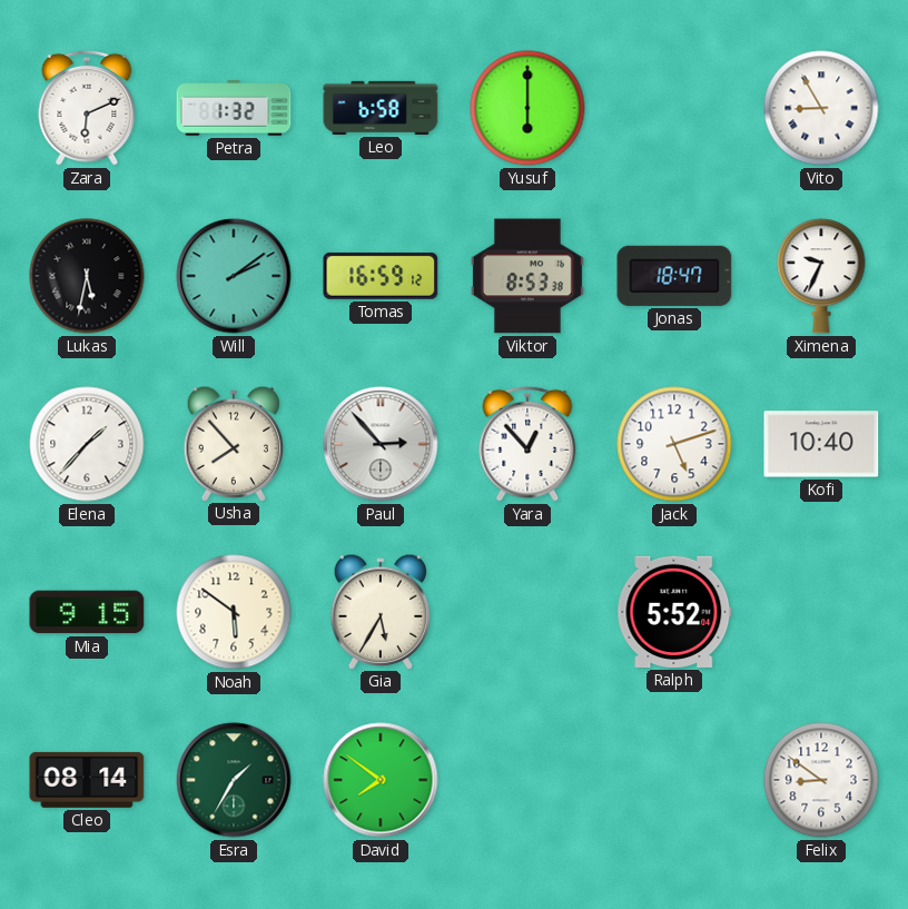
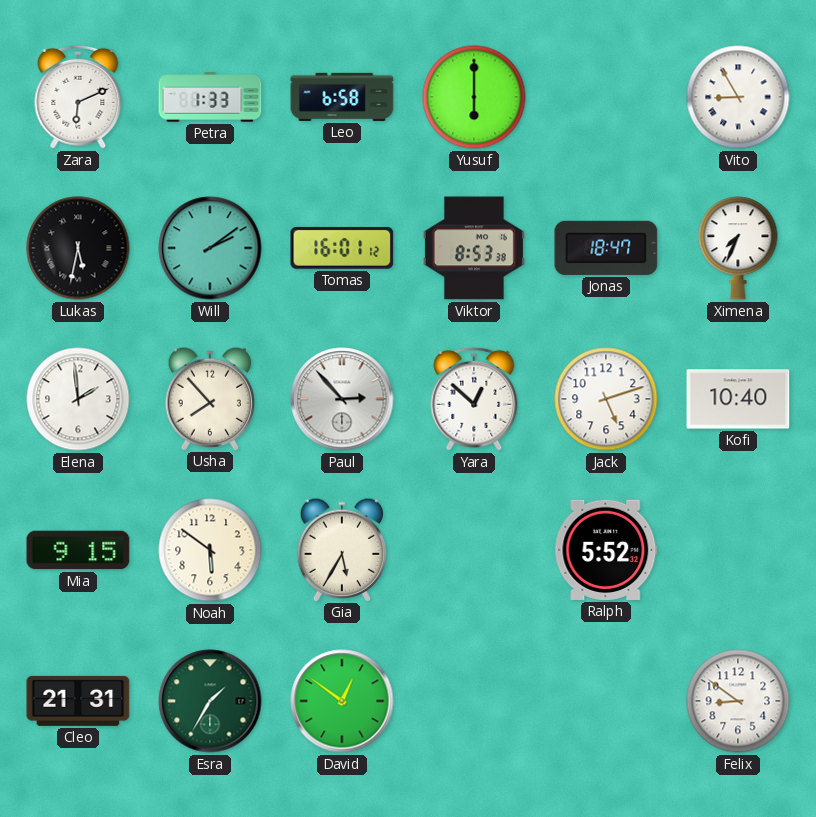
Petra: 1:32 -> 1:33 (210, 97)
Tomas: 16:59 -> 16:01 (342, 248)
Ximena: 9:34 -> 7:34 (738, 248)
Elena: 1:37 -> 1:59 (78, 399)
Yara: 12:53 -> 12:52 (474, 399)
Ralph: 5:52:04 -> 5:52:32 (606, 550)
Cleo: 08:14 -> 21:31 (78, 701)
David: 7:51 -> 12:51 (342, 701)
